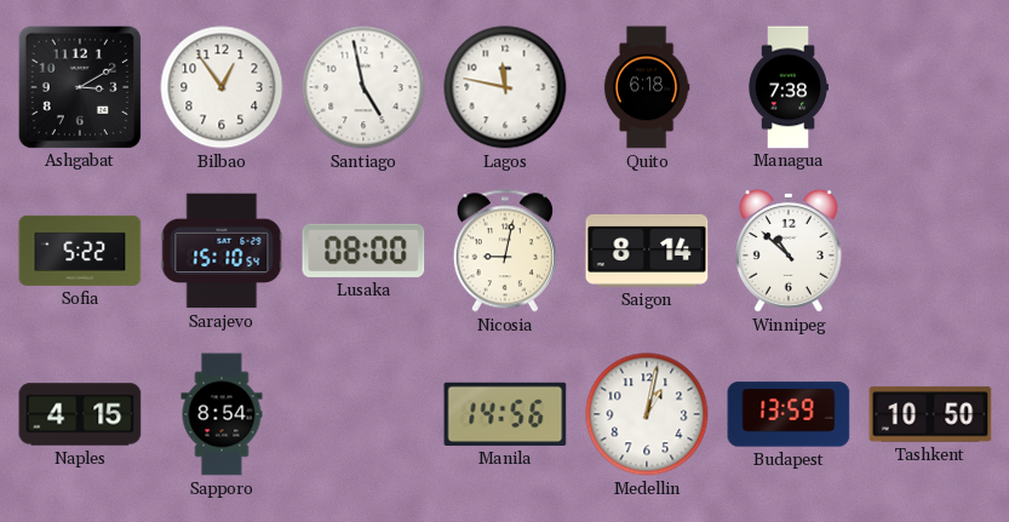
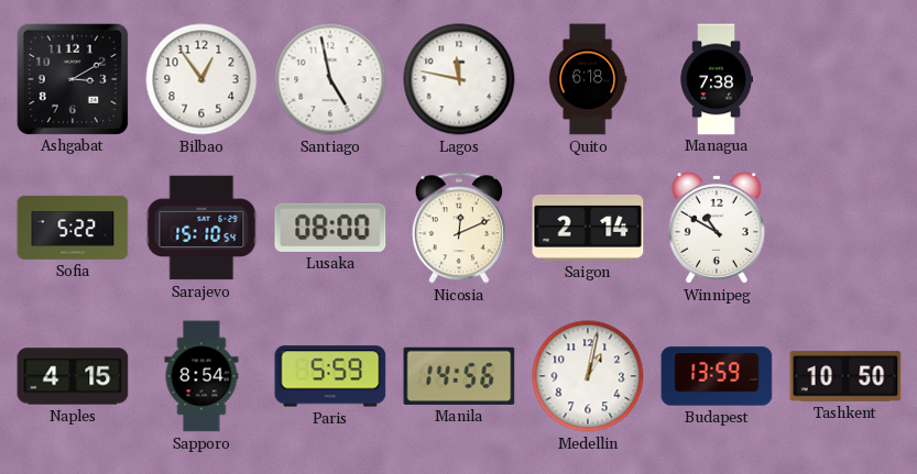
Nicosia: 9:02 -> 12:11 (459, 228)
Saigon: 8:14 -> 2:14 (588, 228)
Winnipeg: 10:52 -> 10:50 (717, 228)
Paris: none -> 5:59 (330, 376)
